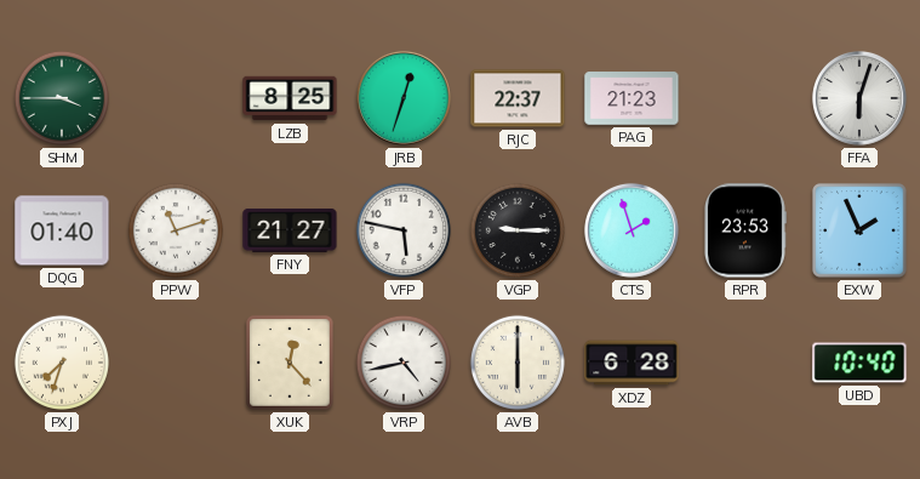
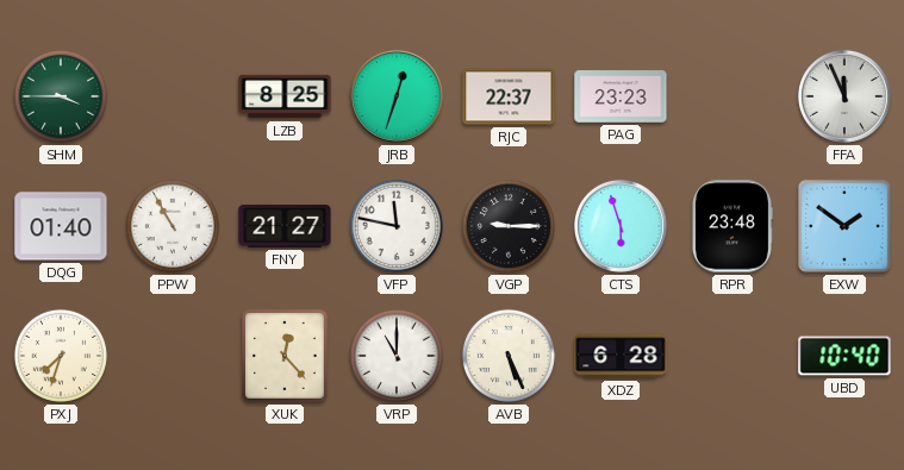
PAG: 21:23 -> 23:23 (621, 96)
FFA: 6:03 -> 11:56 (844, 96)
PPW: 11:12 -> 10:55 (173, 226)
VFP: 5:47 -> 11:47 (397, 226)
CTS: 1:57 -> 5:57 (621, 226)
RPR: 23:53 -> 23:48 (732, 226)
EXW: 1:56 -> 1:51 (844, 226)
VRP: 4:43 -> 11:00 (397, 356)
AVB: 6:00 -> 5:26 (509, 356)
